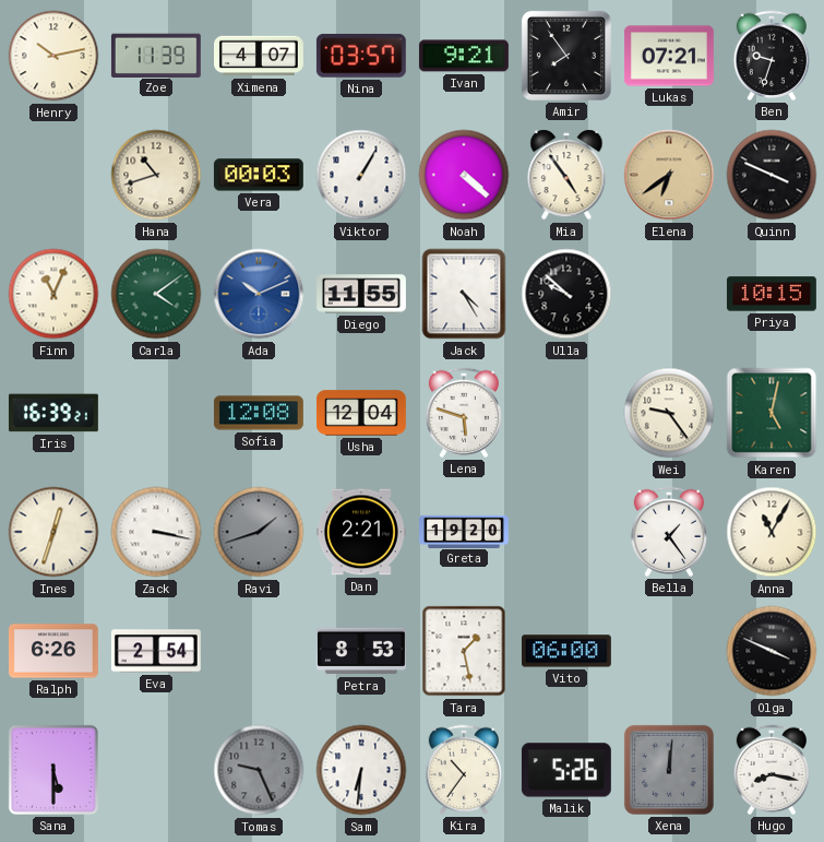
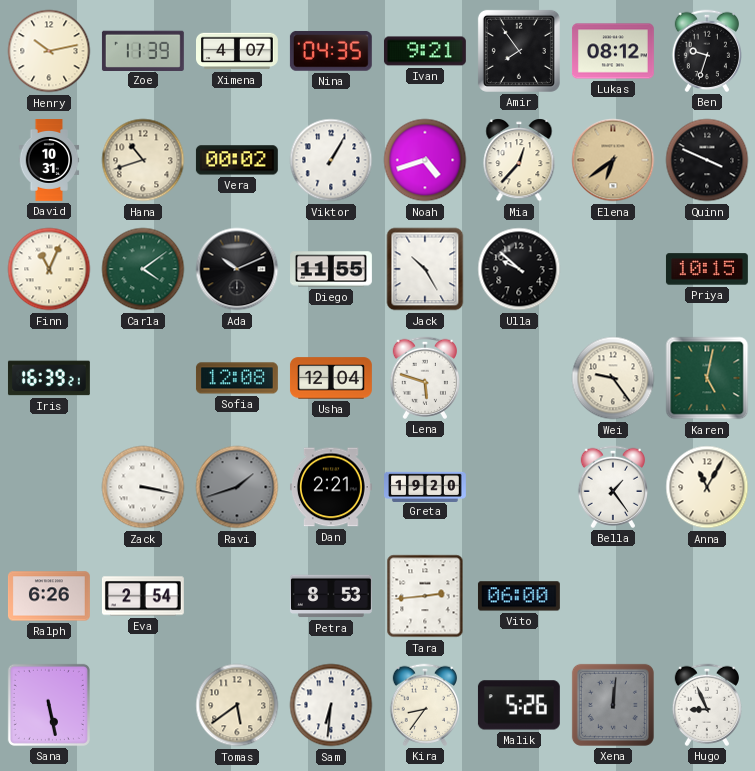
Nina: 03:57 -> 04:35 (331, 51)
Lukas: 07:21 -> 08:12 (613, 51)
David: none -> 10:31 (49, 161)
Vera: 00:03 -> 00:02 (237, 160)
Noah: 4:22 -> 4:42 (425, 160)
Mia: 4:54 -> 12:37 (519, 160)
Ada dial: blue -> black (237, 269)
Jack: 4:25 -> 10:25 (425, 269)
Ines: 12:33 -> none (53, 532)
Tara: 1:28 -> 2:44 (425, 596)
Olga: 3:49 -> none (772, 651)
Sana: 5:30 -> 5:28 (49, 705)
Tomas: 9:26 -> 5:39 (237, 705)
Tomas dial: grey -> cream (237, 705)
Kira: 10:36 -> 8:36 (424, 705)
Hugo: 8:17 -> 8:56 (706, 705)
